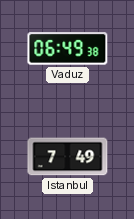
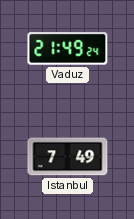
Vaduz: 06:49 -> 21:49 (68, 49)
